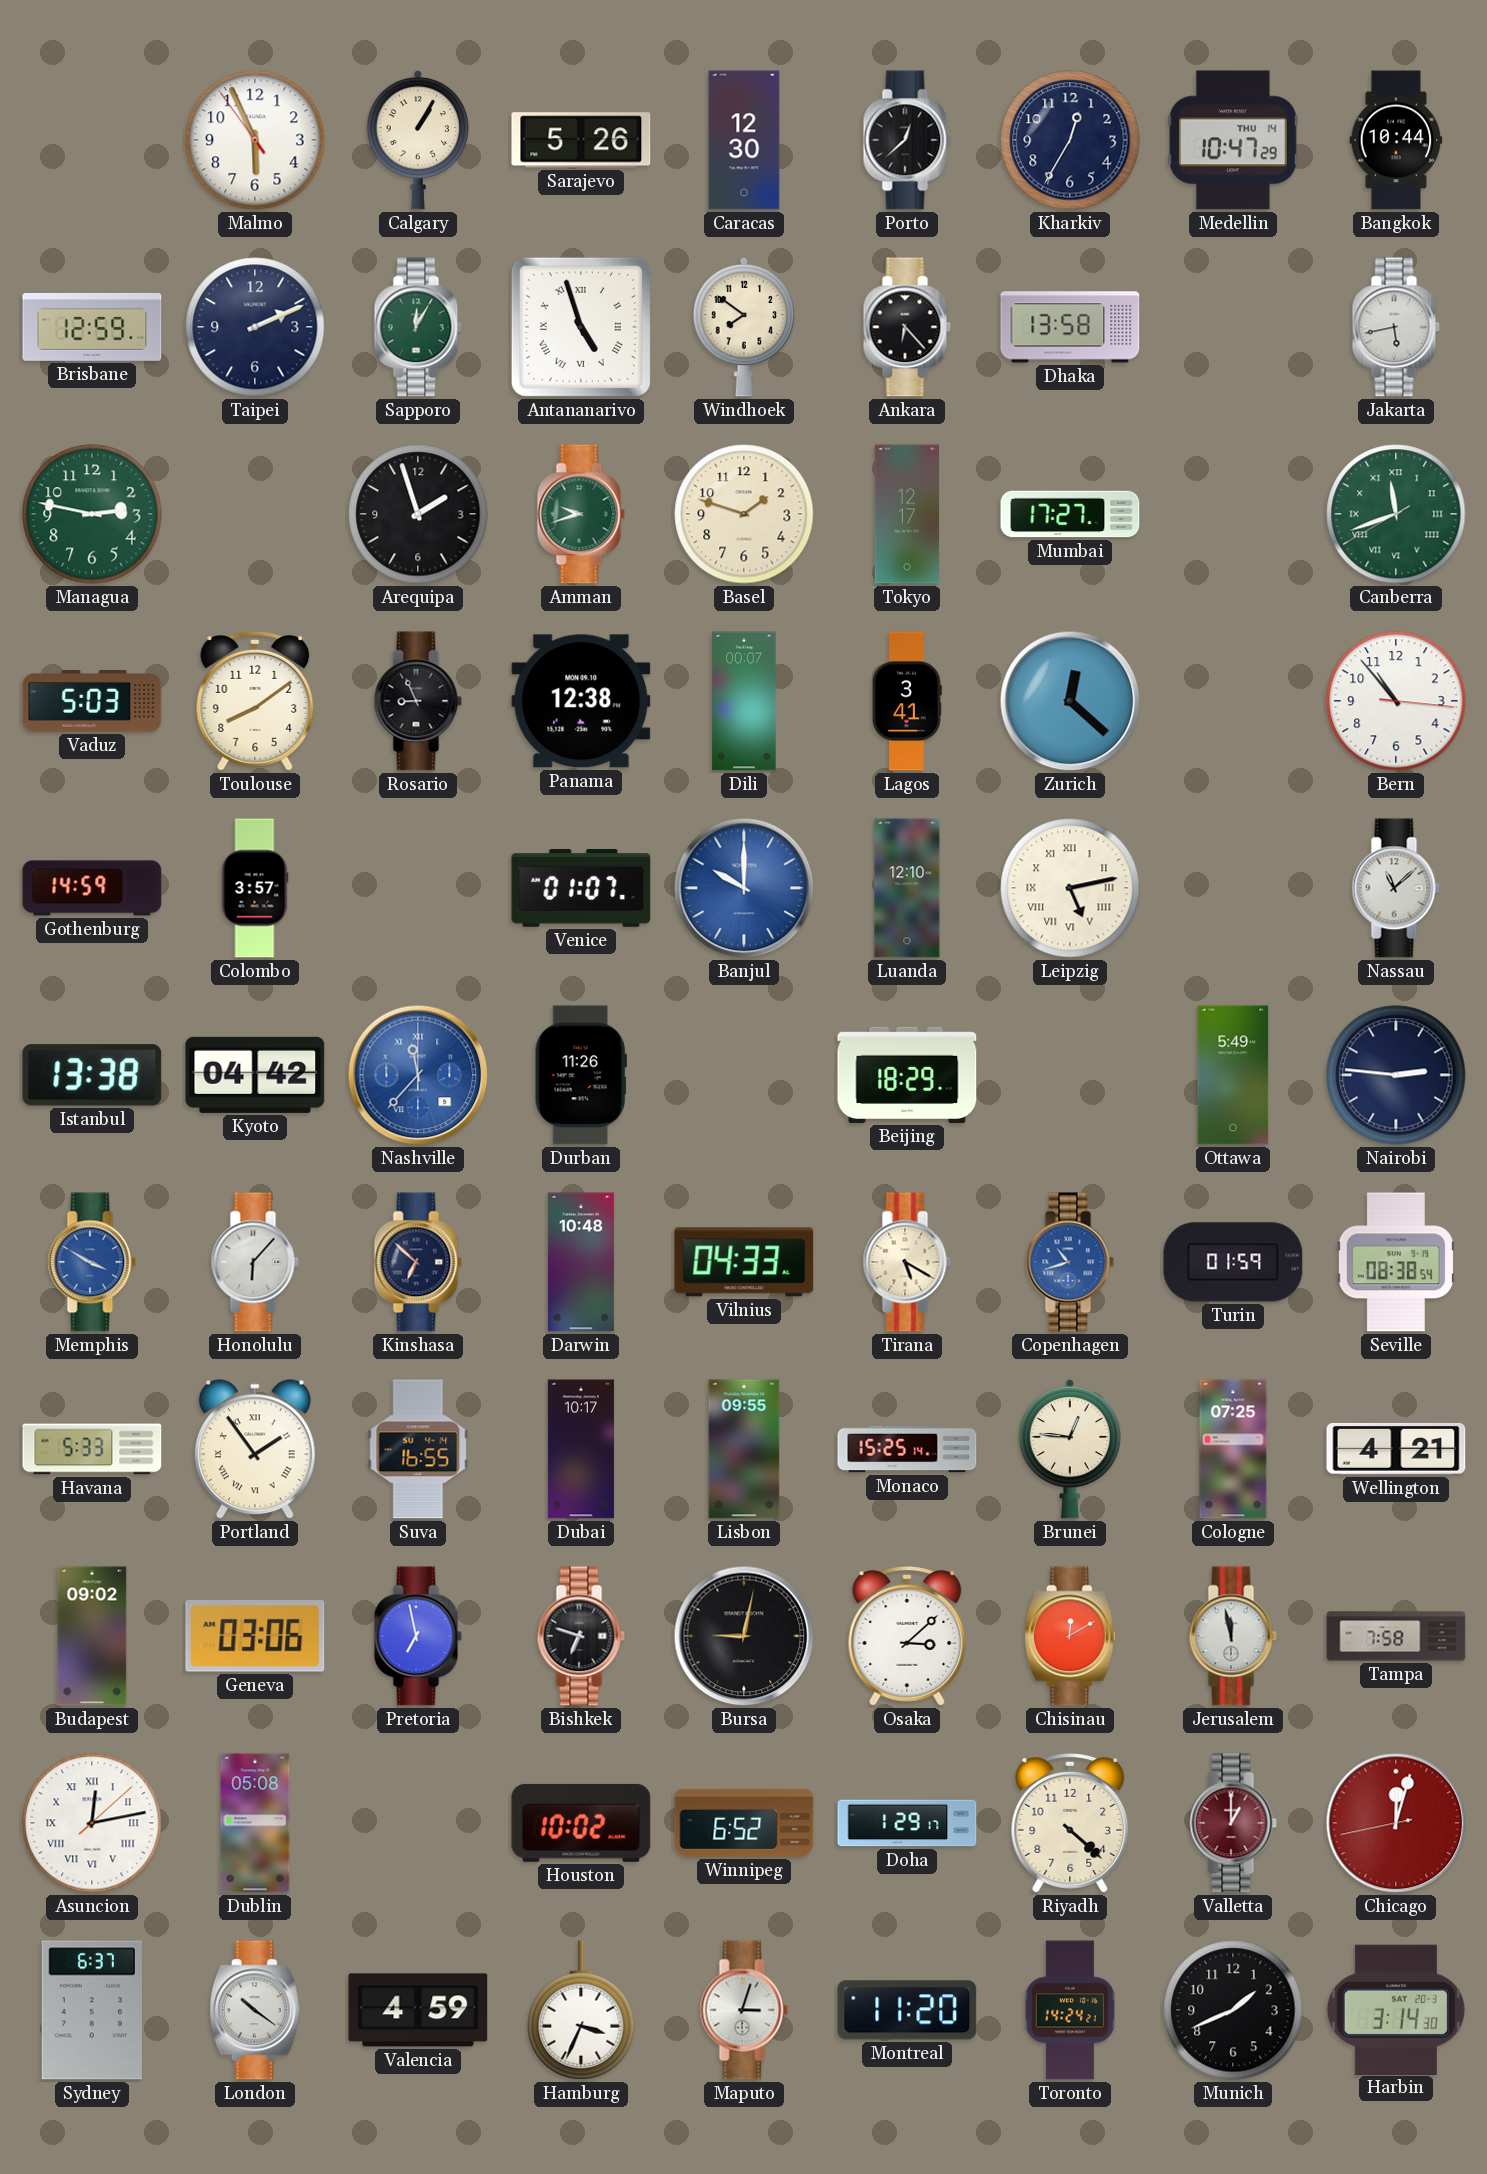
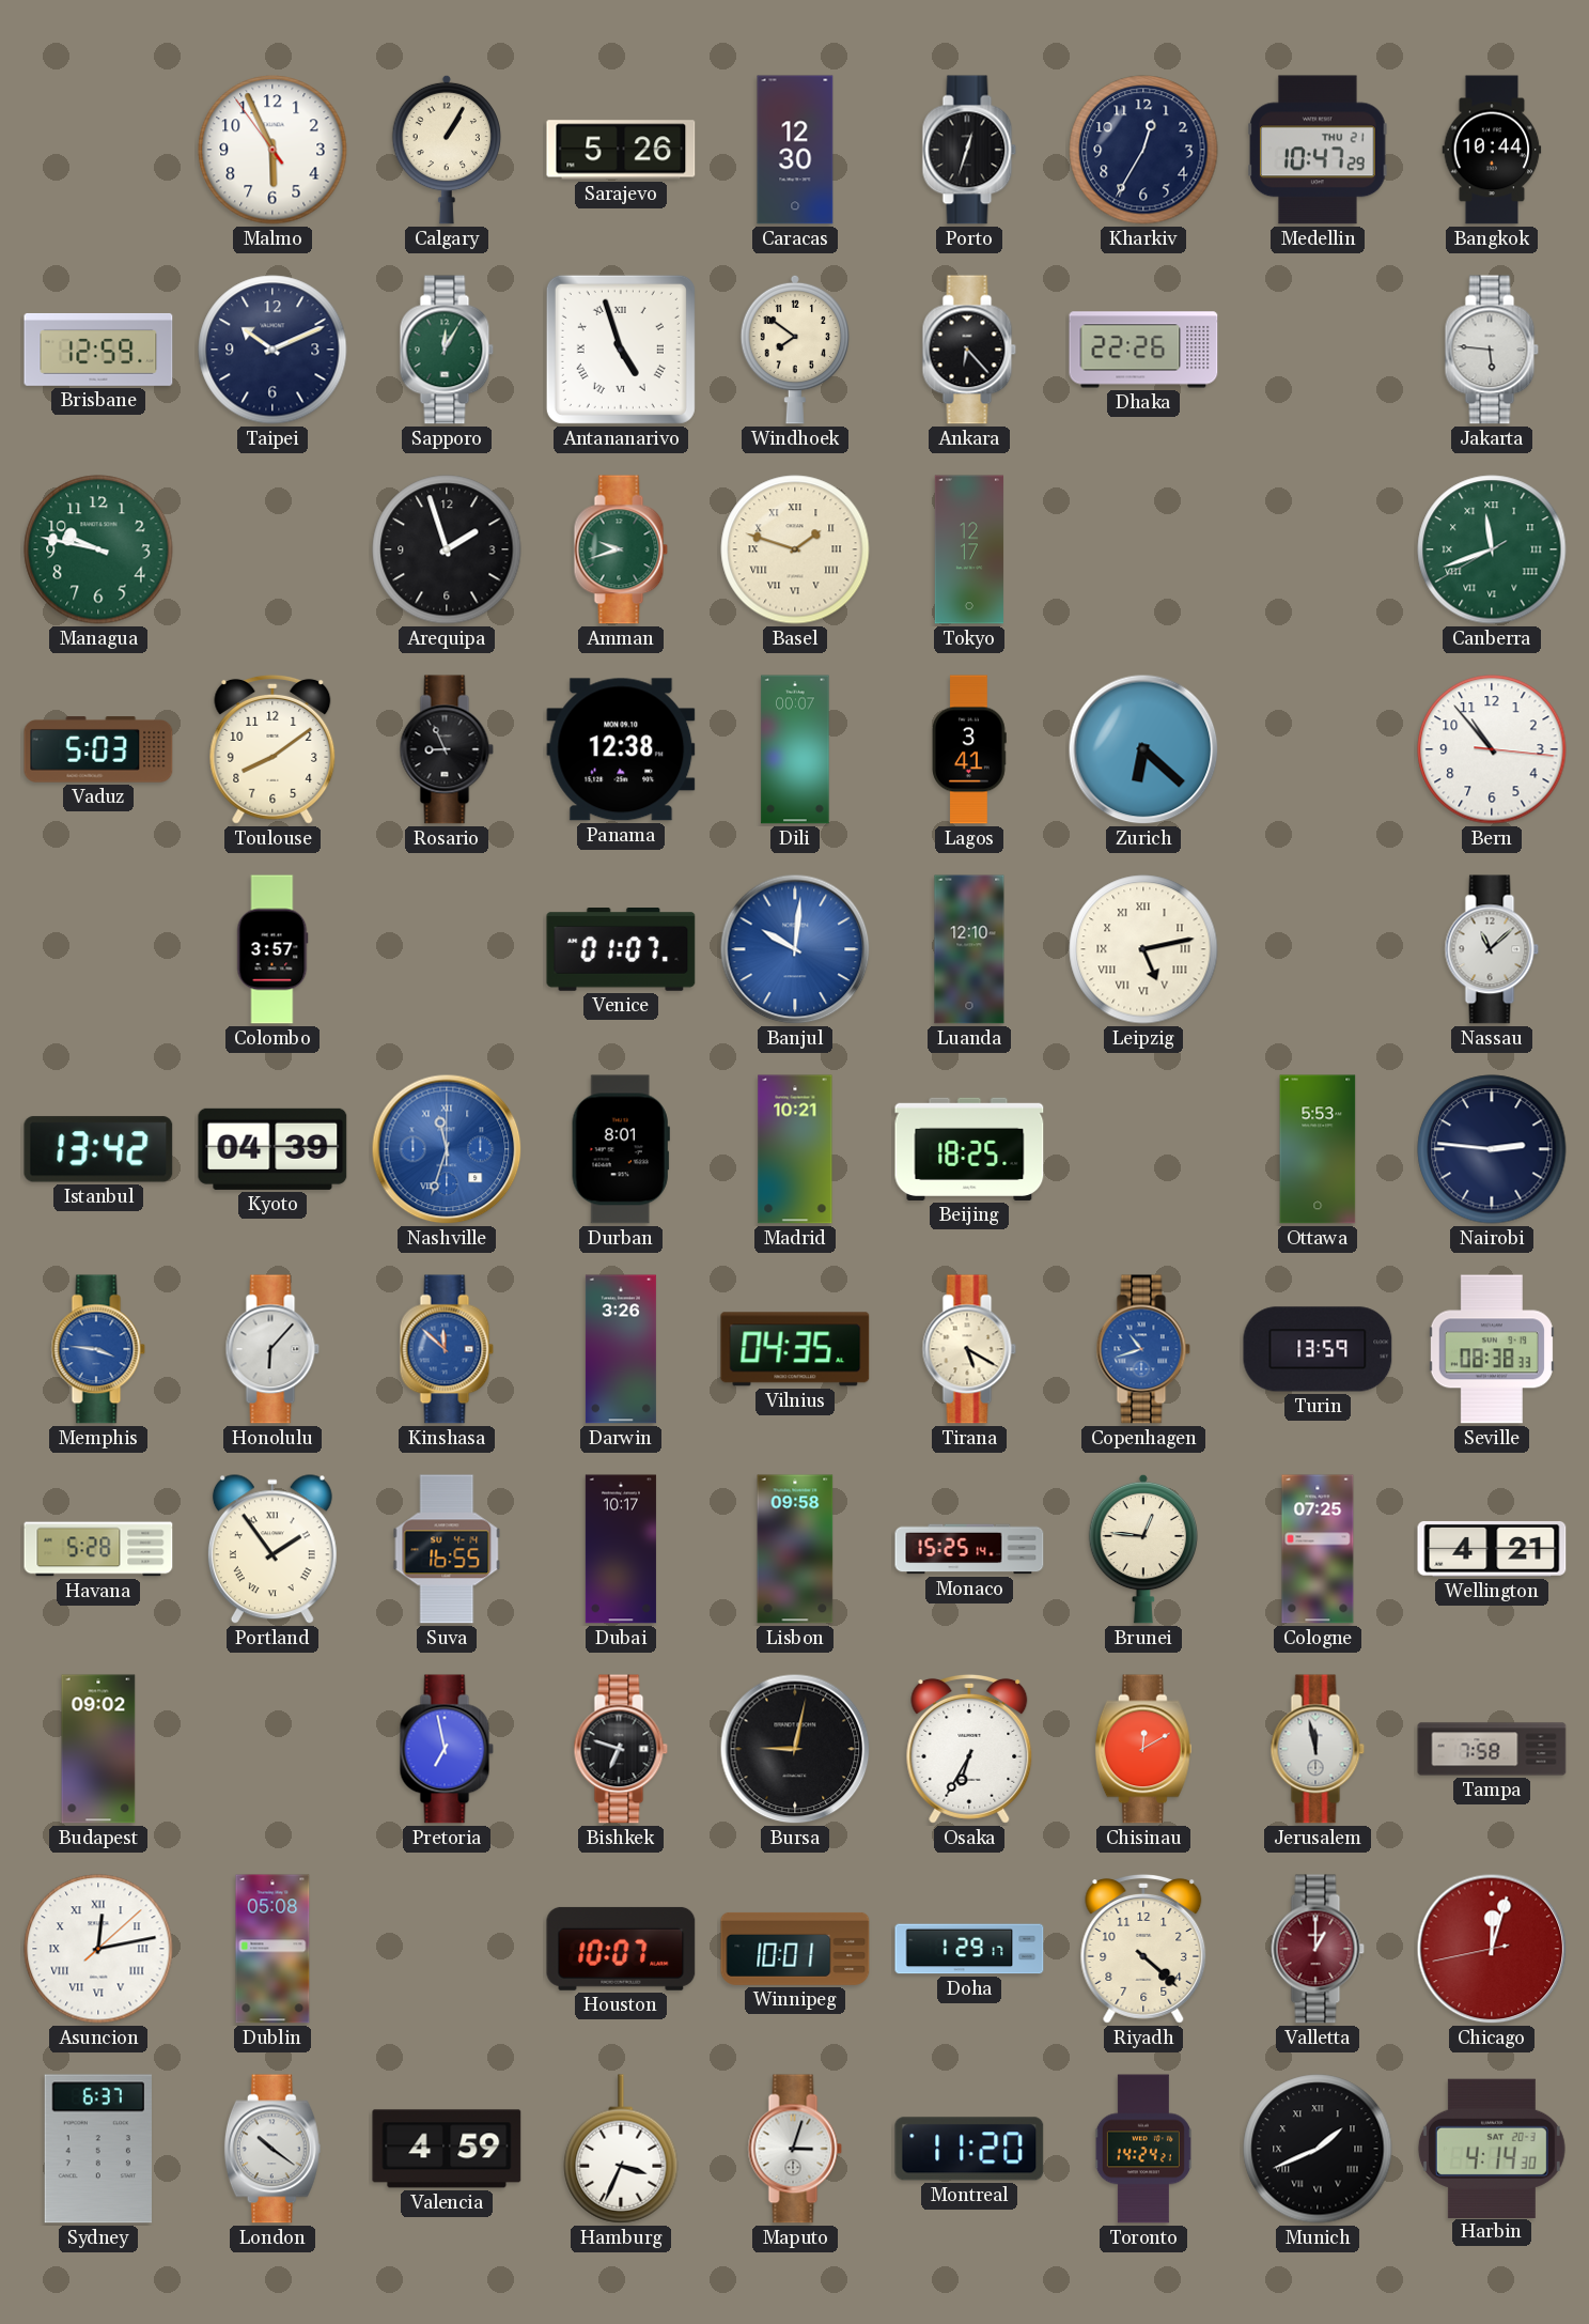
Porto: 12:38 -> 12:33 (969, 150)
Medellin date: THU 14 -> THU 21 (1318, 150)
Taipei: 2:11 -> 10:11 (272, 350)
Dhaka: 13:58 -> 22:26 (1143, 350)
Jakarta: 5:43 -> 5:46 (1492, 350)
Managua: 2:47 -> 9:47 (98, 549)
Basel numerals: Arabic -> Roman (795, 549)
Mumbai: 17:27 -> none (1070, 514)
Zurich: 12:22 -> 6:22 (1143, 749)
Gothenburg: 14:59 -> none (92, 888)
Banjul: 10:00 -> 10:01 (795, 949)
Istanbul: 13:38 -> 13:42 (98, 1149)
Kyoto: 04:42 -> 04:39 (272, 1149)
Nashville: 11:37 -> 11:33 (447, 1149)
Durban: 11:26 -> 8:01 (621, 1149)
Madrid: none -> 10:21 (795, 1149)
Beijing: 18:29 -> 18:25 (969, 1149)
Ottawa: 5:49 -> 5:53 (1318, 1149)
Memphis: 3:50 -> 3:46 (98, 1349)
Kinshasa: 6:52 -> 11:52 (447, 1349)
Kinshasa dial: navy -> blue (447, 1349)
Darwin: 10:48 -> 3:26 (621, 1349)
Vilnius: 04:33 -> 04:35 (795, 1349)
Turin: 01:59 -> 13:59 (1318, 1349)
Seville: 08:38:54 -> 08:38:33 (1492, 1349)
Havana: 5:33 -> 5:28 (98, 1549)
Lisbon: 09:55 -> 09:58 (795, 1549)
Geneva: 03:06 -> none (255, 1637)
Osaka: 3:08 -> 6:35 (969, 1749)
Houston: 10:02 -> 10:07 (621, 1949)
Winnipeg: 6:52 -> 10:01 (795, 1949)
Munich numerals: Arabic -> Roman (1318, 2149)
Harbin: 3:14 -> 4:14 (1492, 2148)
